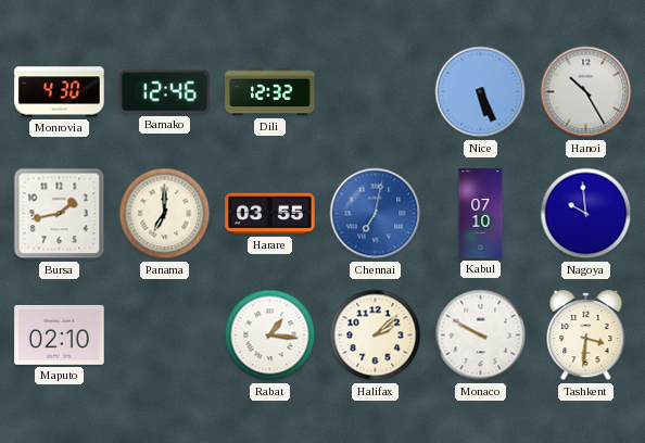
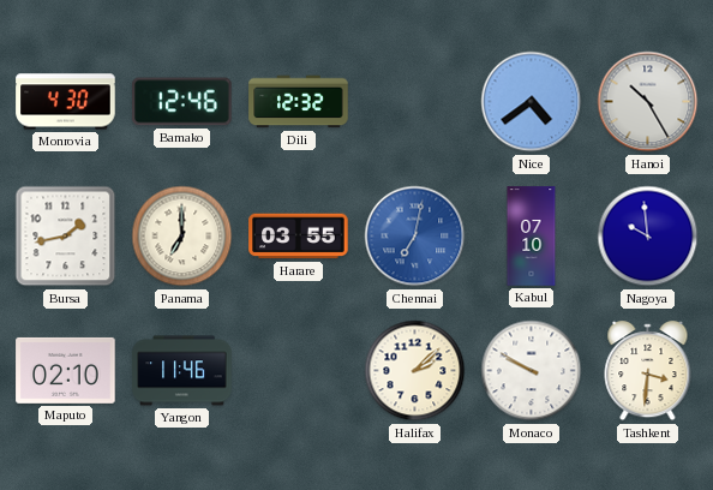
Nice: 5:26 -> 4:39 (532, 102)
Yangon: none -> 11:46 (182, 371)
Rabat: 1:16 -> none (270, 336)
